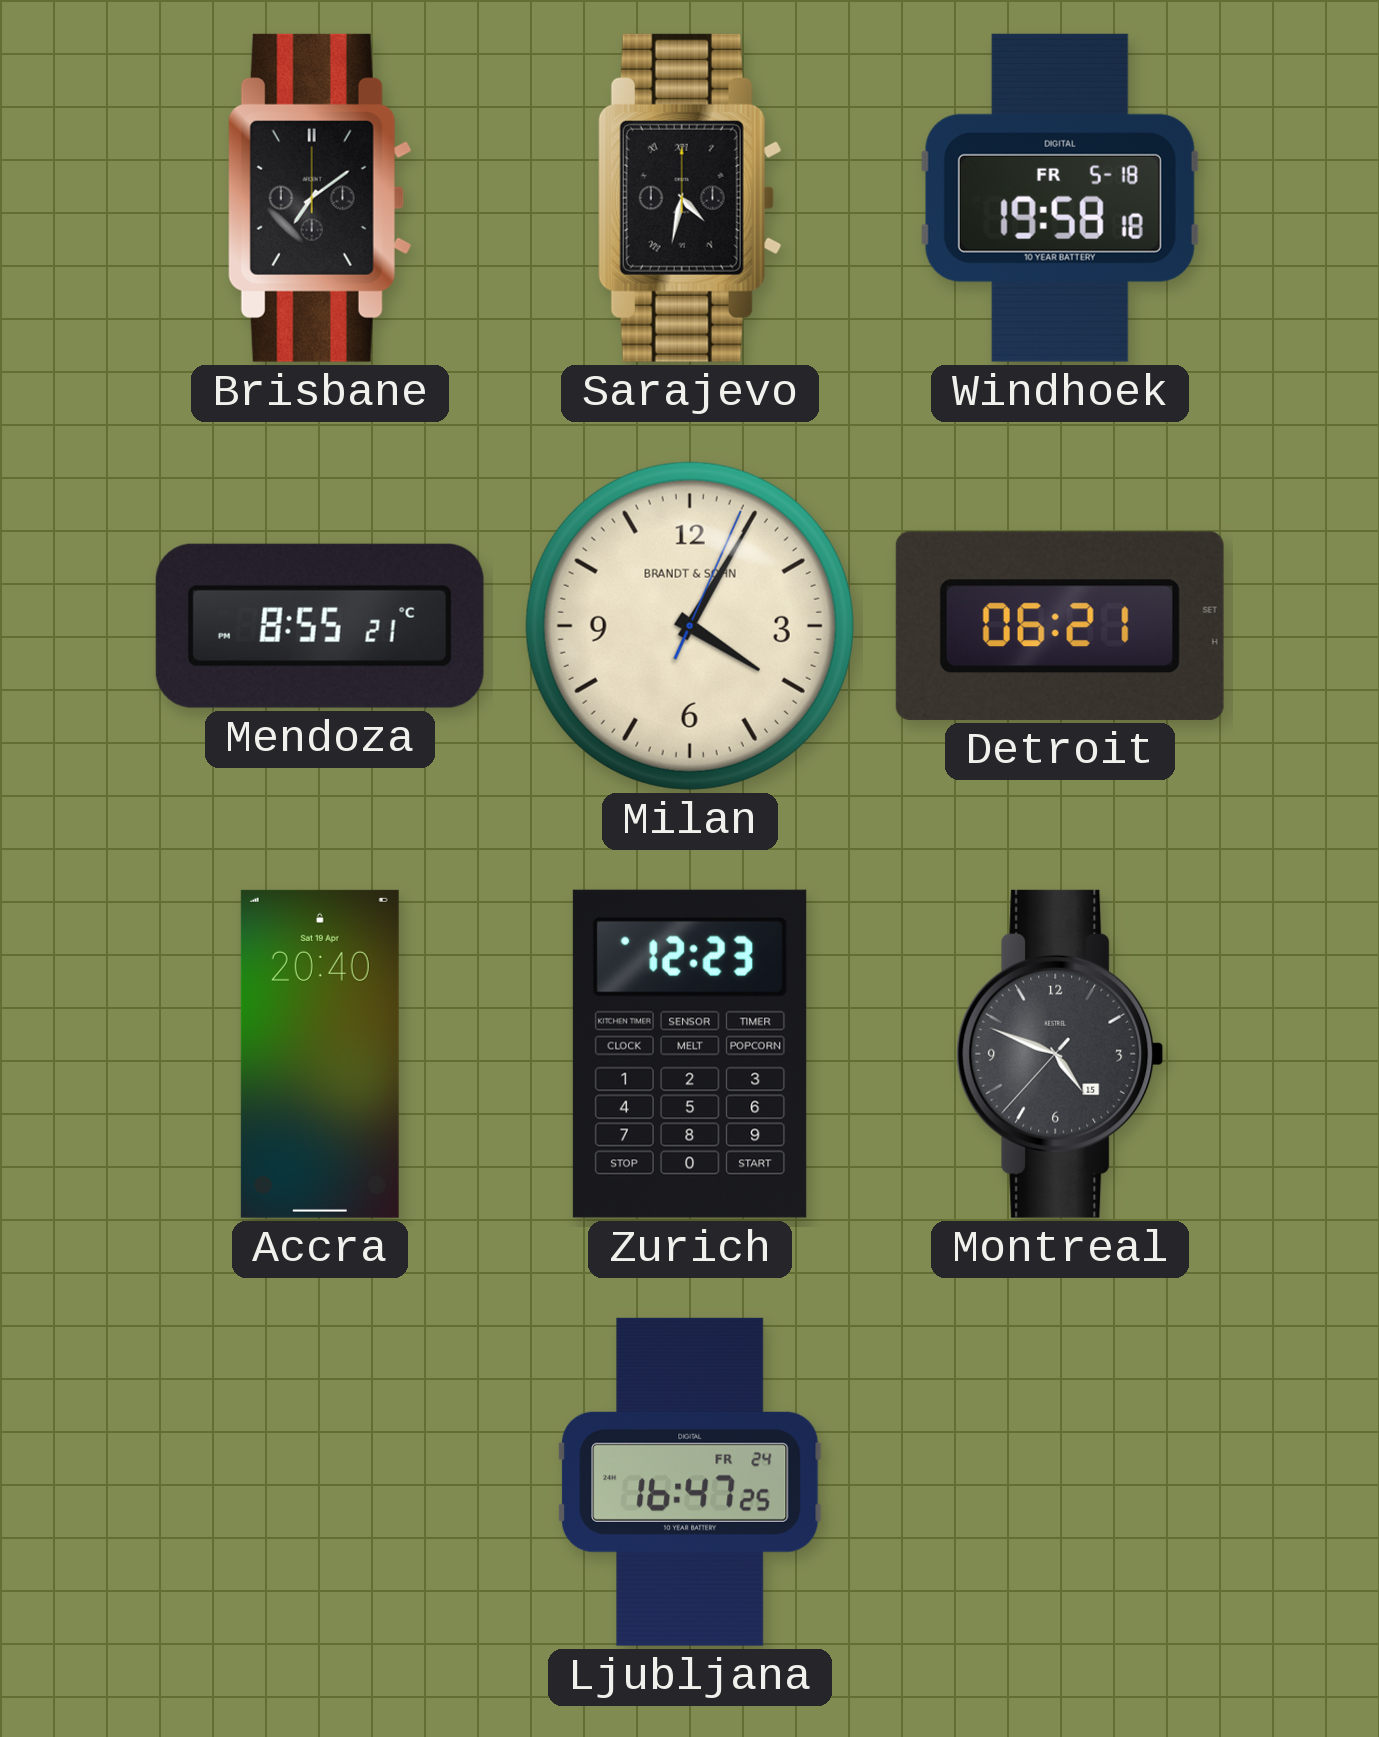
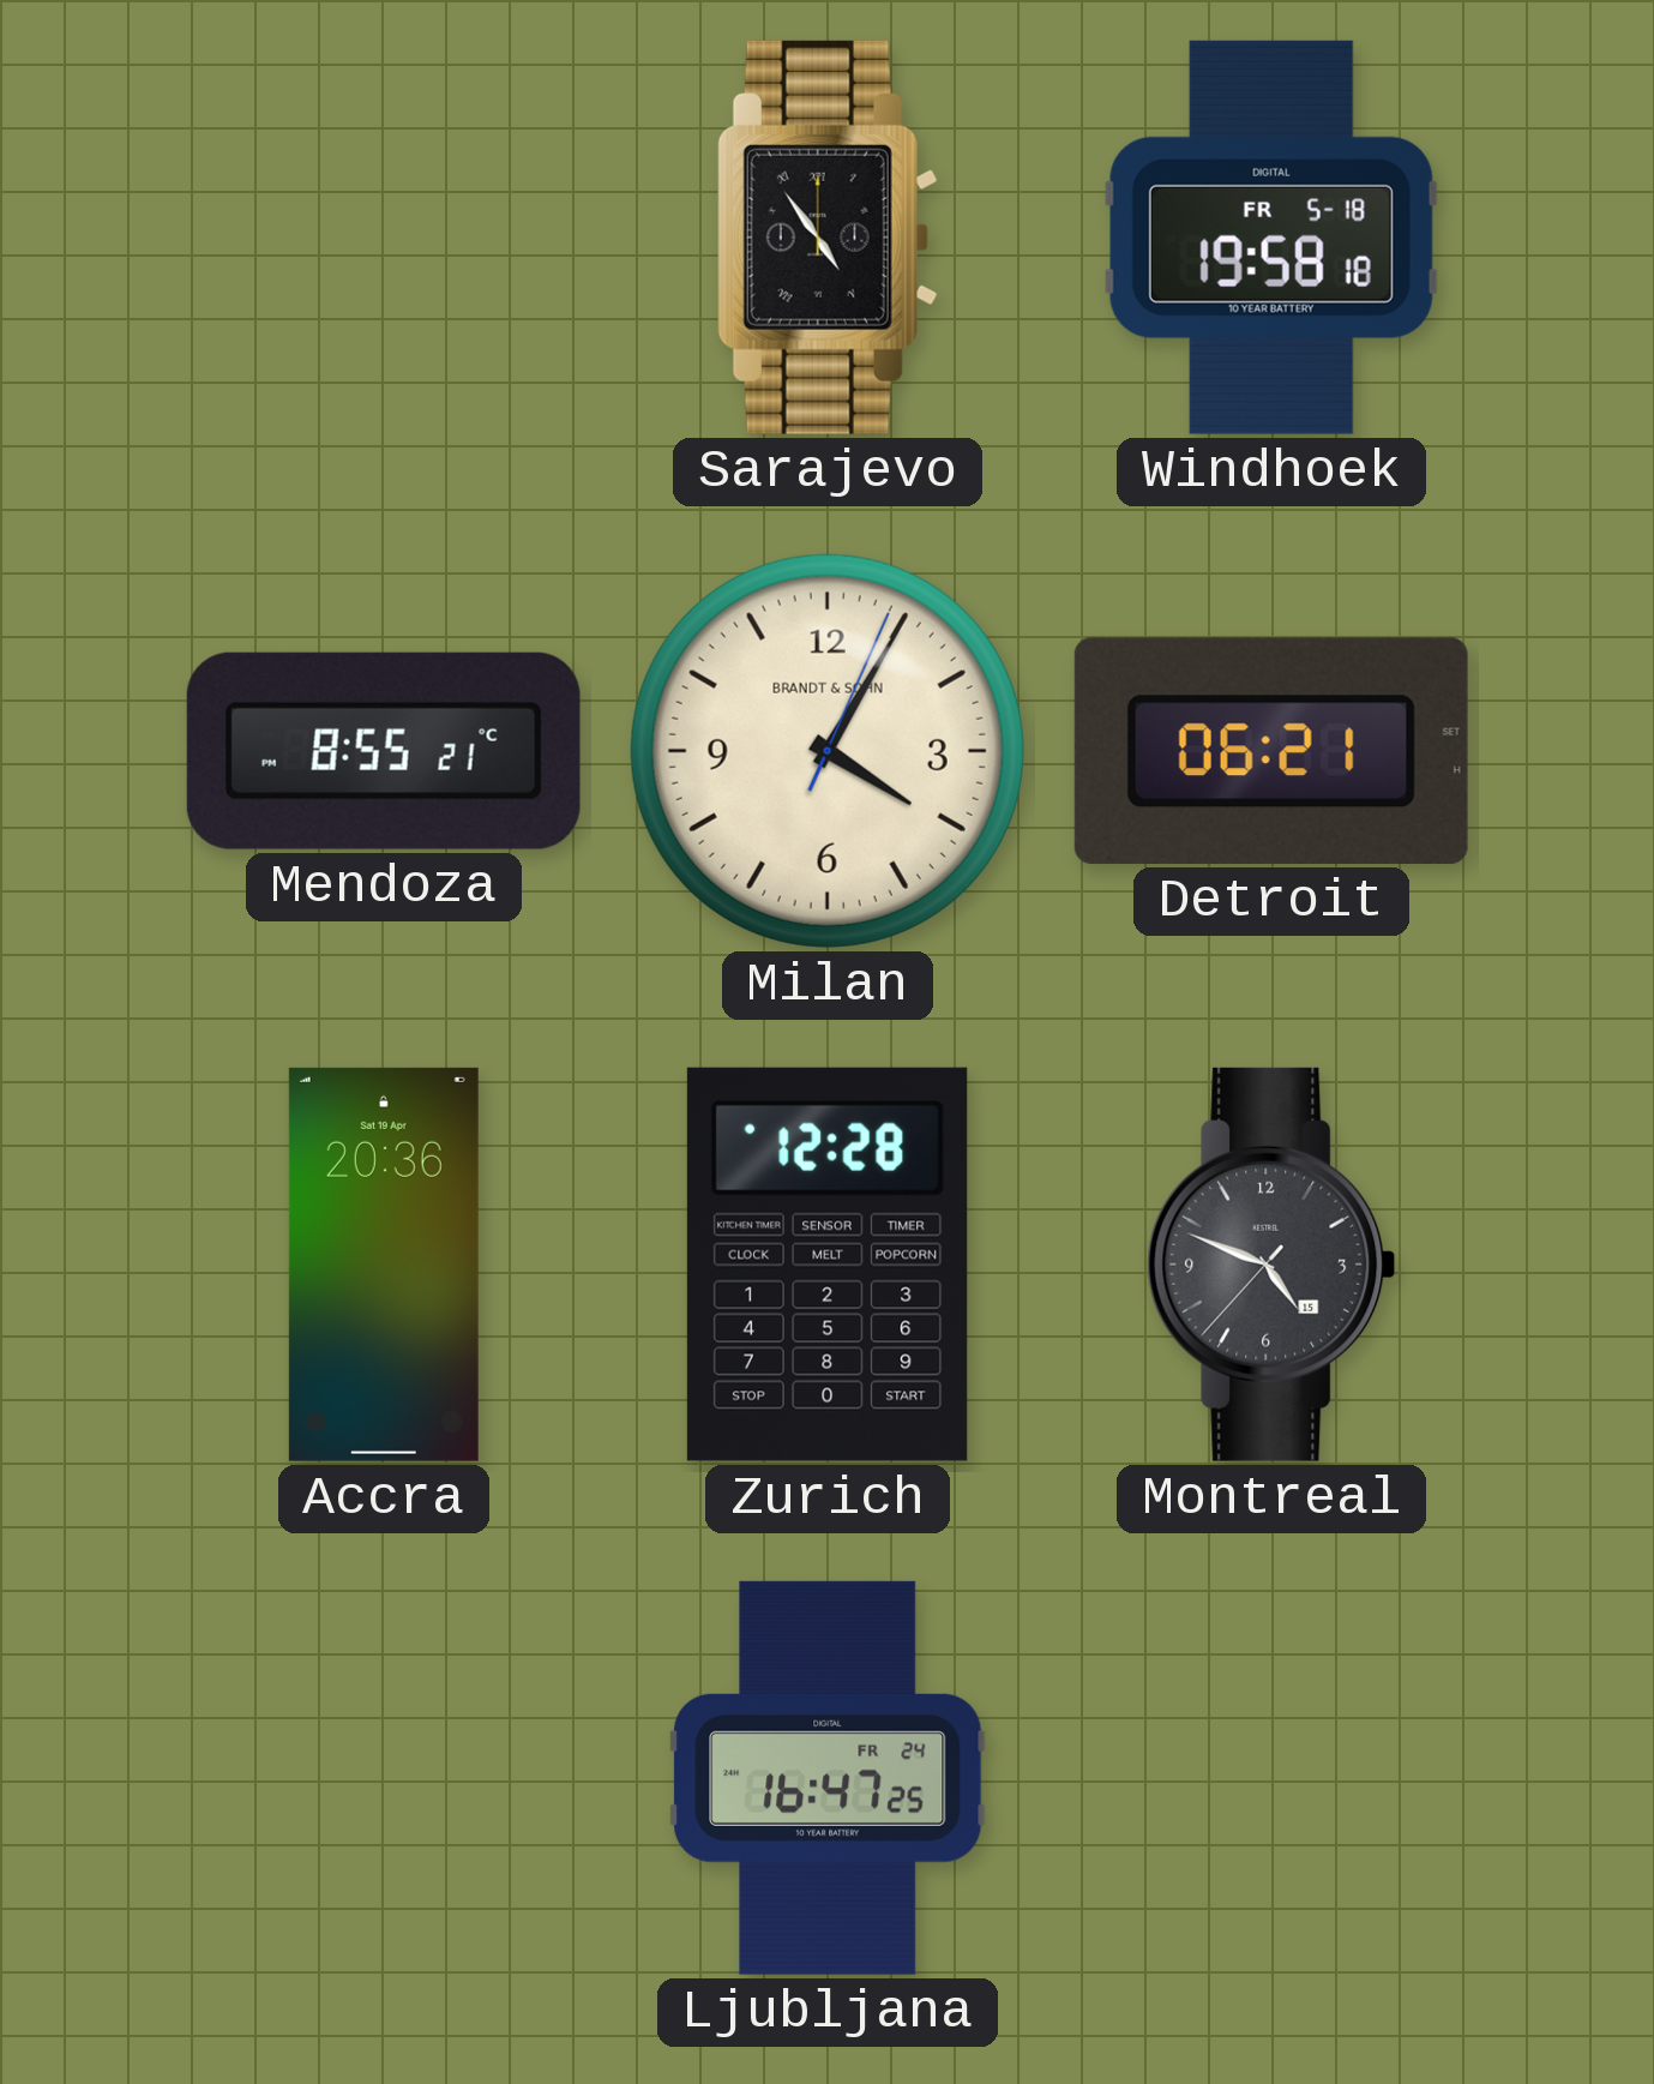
Brisbane: 7:09 -> none (320, 198)
Sarajevo: 4:32 -> 4:54 (828, 238)
Accra: 20:40 -> 20:36 (384, 1265)
Zurich: 12:23 -> 12:28 (828, 1265)
